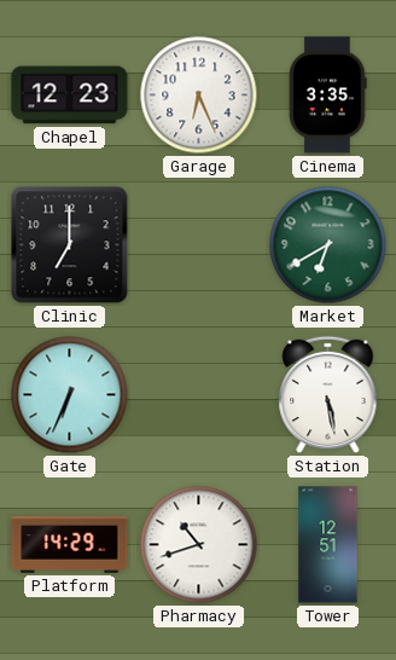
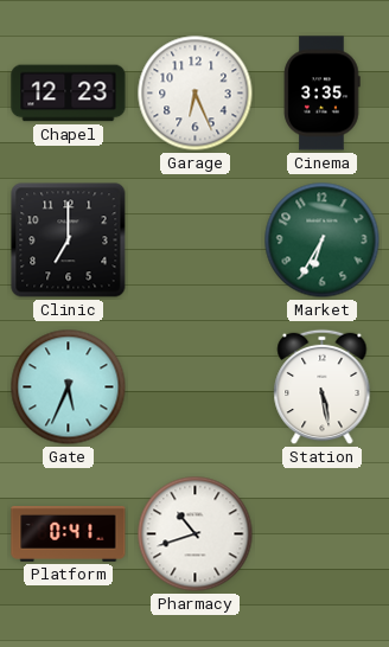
Market: 6:40 -> 6:35 (323, 241)
Gate: 6:34 -> 5:34 (69, 387)
Platform: 14:29 -> 0:41 (69, 534)
Tower: 12:51 -> none (328, 545)
